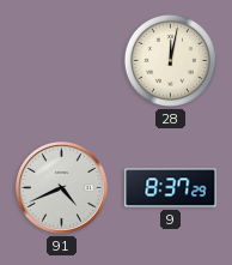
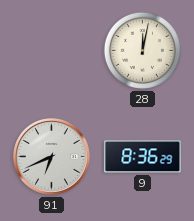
91: 4:41 -> 6:41 (52, 157)
9: 8:37 -> 8:36 (143, 157)
